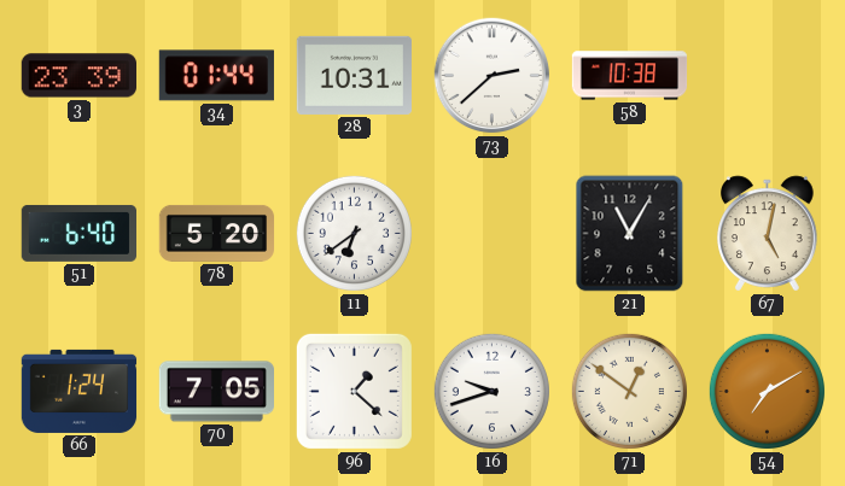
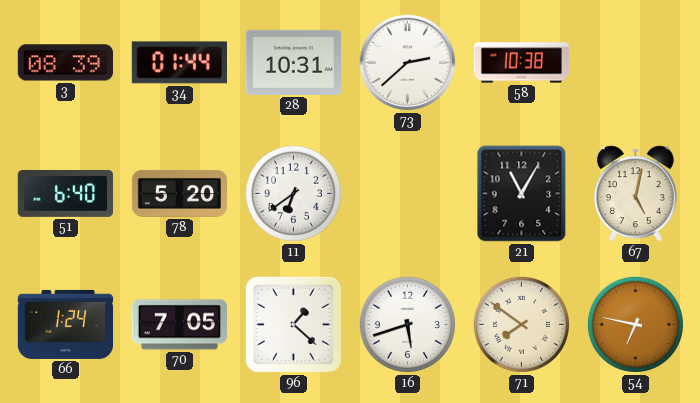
3: 23:39 -> 08:39 (65, 63)
16: 9:42 -> 5:42 (407, 324)
71: 12:51 -> 7:51 (521, 324)
54: 7:10 -> 6:47 (635, 324)
